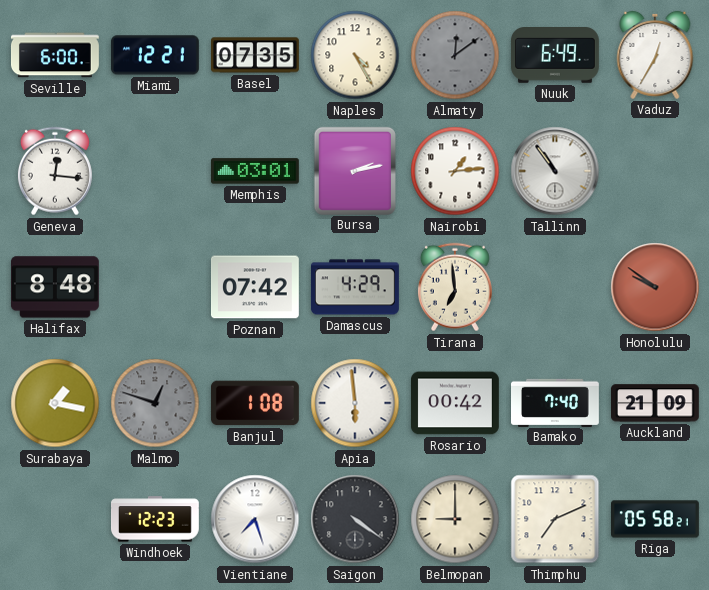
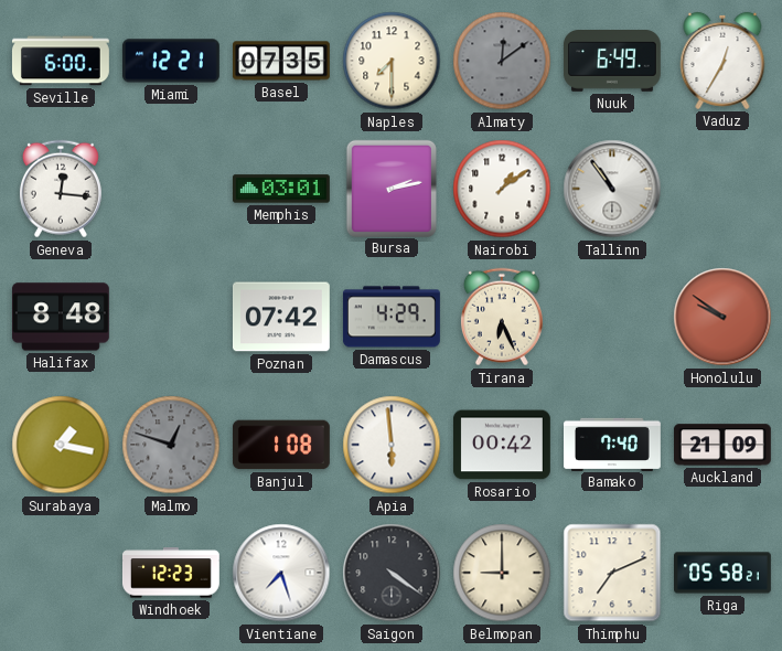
Naples: 4:25 -> 7:30 (392, 61)
Nairobi: 1:14 -> 1:09 (502, 189)
Tirana: 6:59 -> 6:26 (502, 317)
